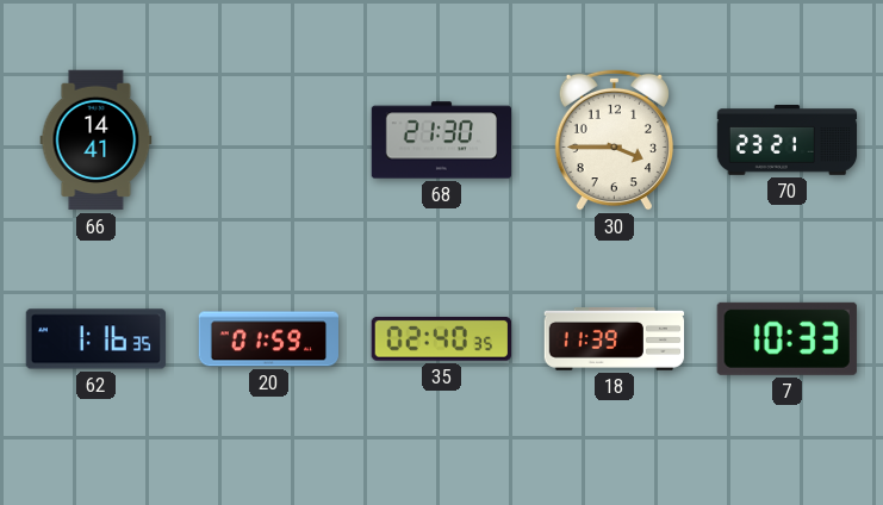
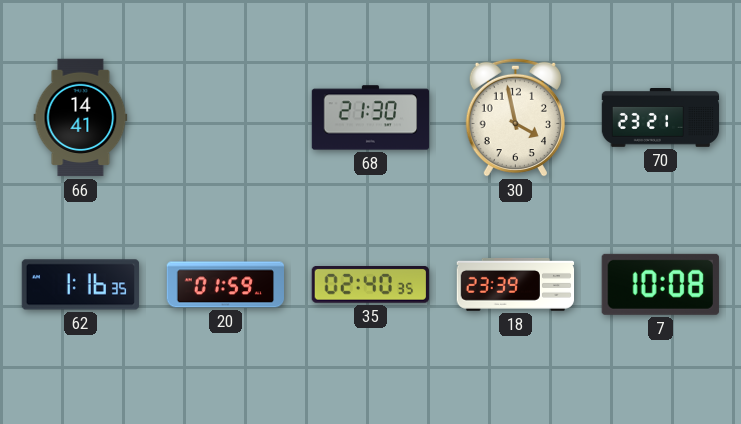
30: 3:45 -> 3:58 (515, 117)
18: 11:39 -> 23:39 (516, 284)
7: 10:33 -> 10:08 (660, 284)
